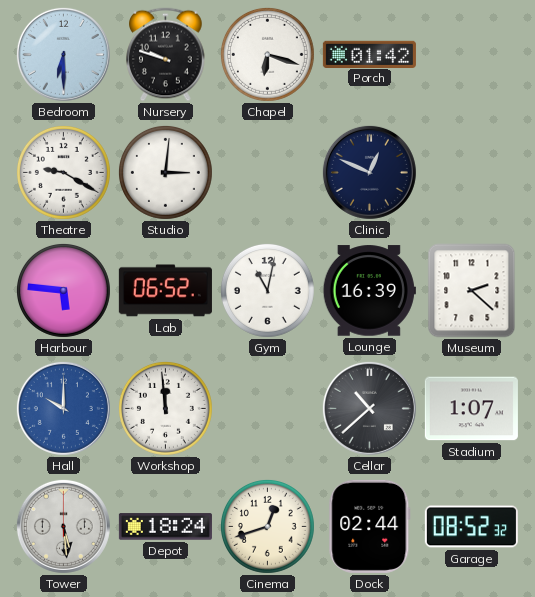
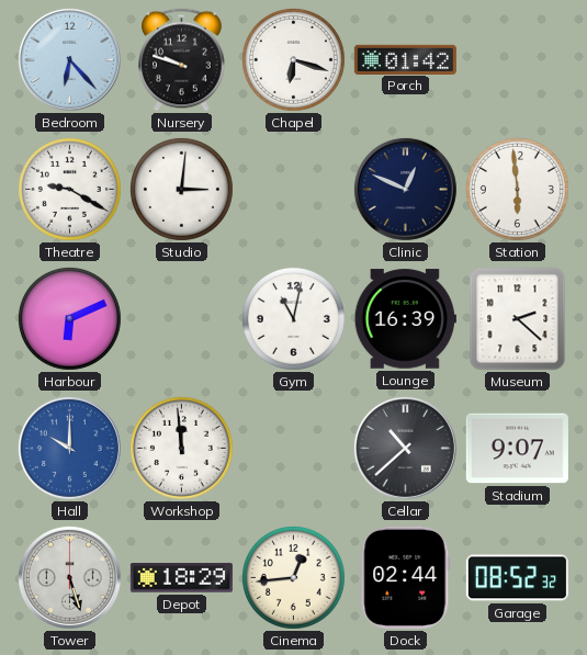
Bedroom: 6:30 -> 6:23 (69, 59)
Station: none -> 5:59 (517, 189)
Harbour: 5:46 -> 6:11 (69, 318)
Lab: 06:52 -> none (165, 291)
Stadium: 1:07 -> 9:07 (517, 449)
Tower: 5:29 -> 5:27 (69, 577)
Depot: 18:24 -> 18:29 (181, 578)
Cinema: 12:42 -> 12:44 (293, 577)
